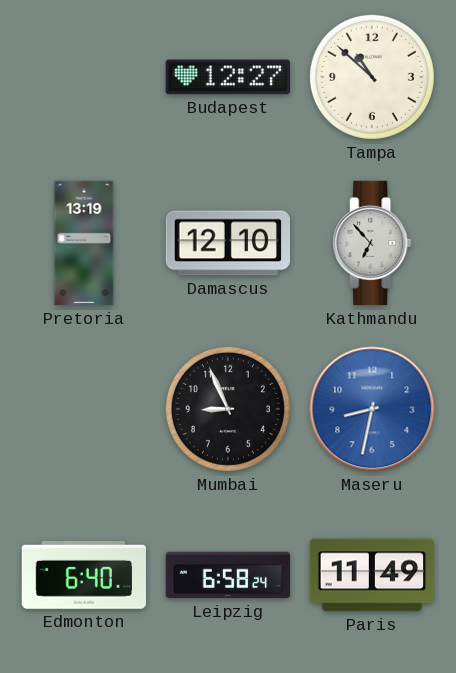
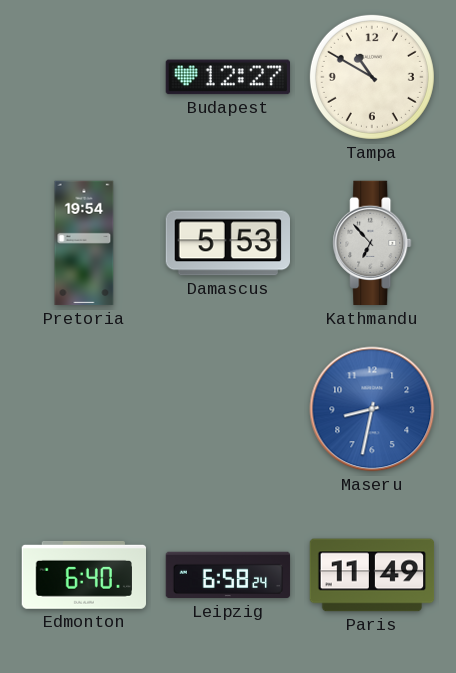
Tampa: 10:52 -> 10:50 (372, 77)
Pretoria: 13:19 -> 19:54 (84, 243)
Damascus: 12:10 -> 5:53 (227, 243)
Mumbai: 8:56 -> none (228, 409)
